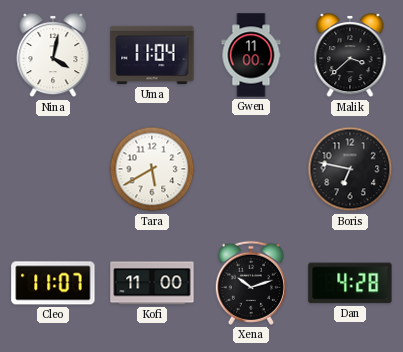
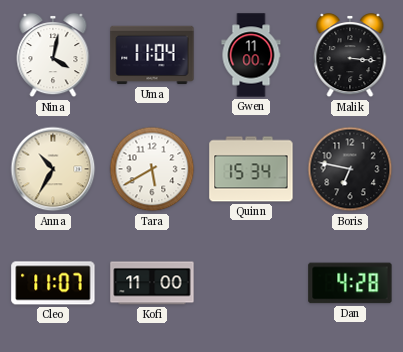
Malik: 3:38 -> 3:16 (350, 56)
Anna: none -> 10:35 (53, 169)
Quinn: none -> 15:34 (251, 169)
Xena: 10:12 -> none (250, 283)
